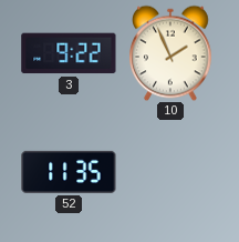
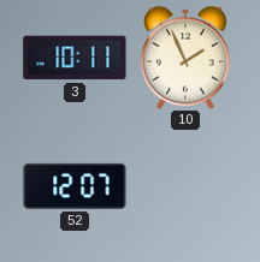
3: 9:22 -> 10:11 (75, 58)
52: 11:35 -> 12:07 (75, 186)
